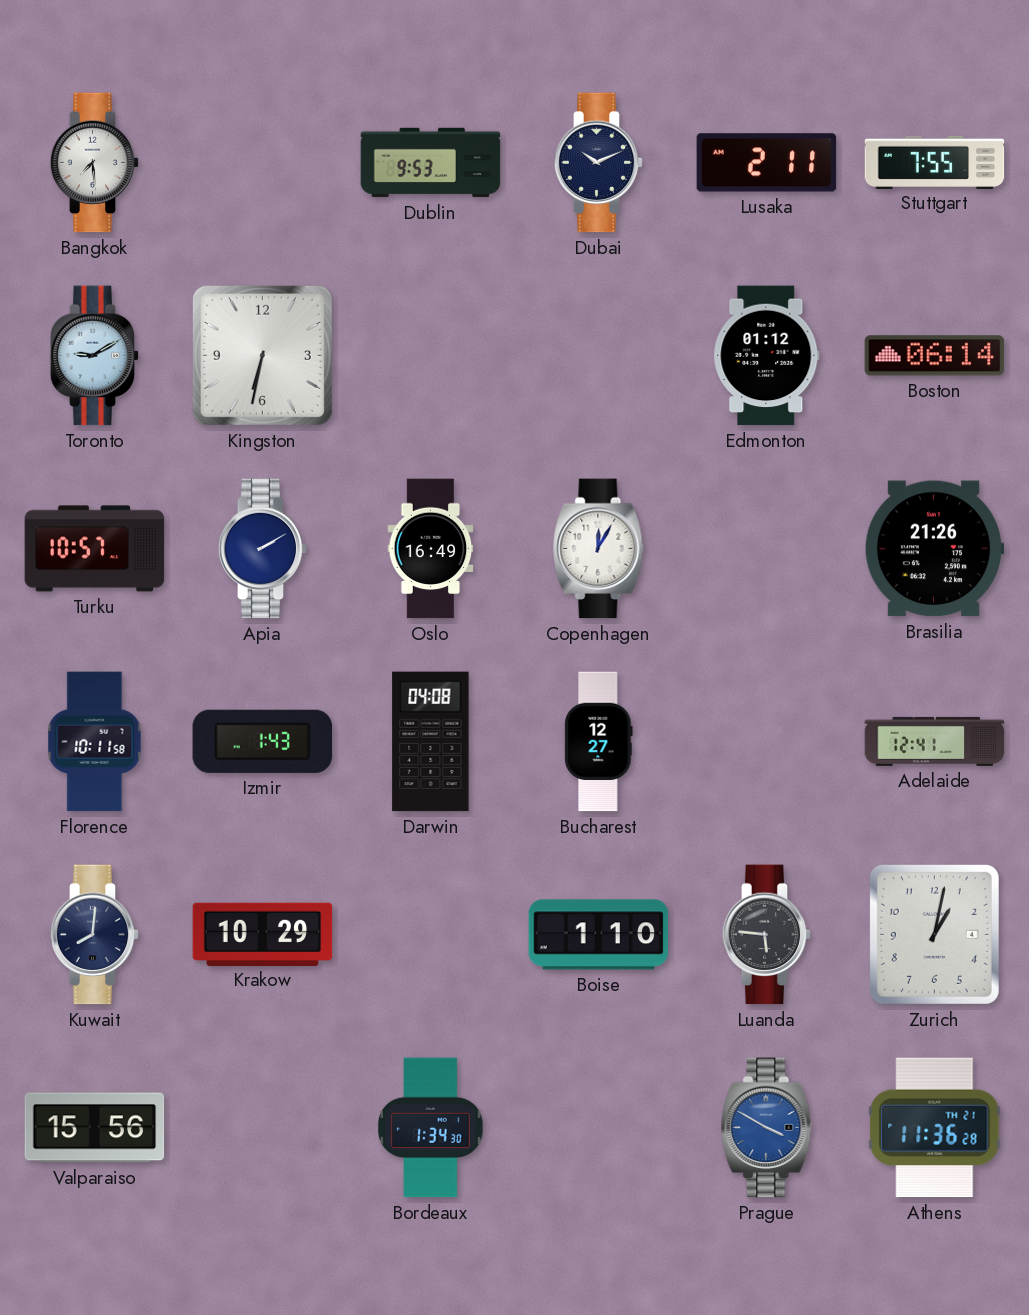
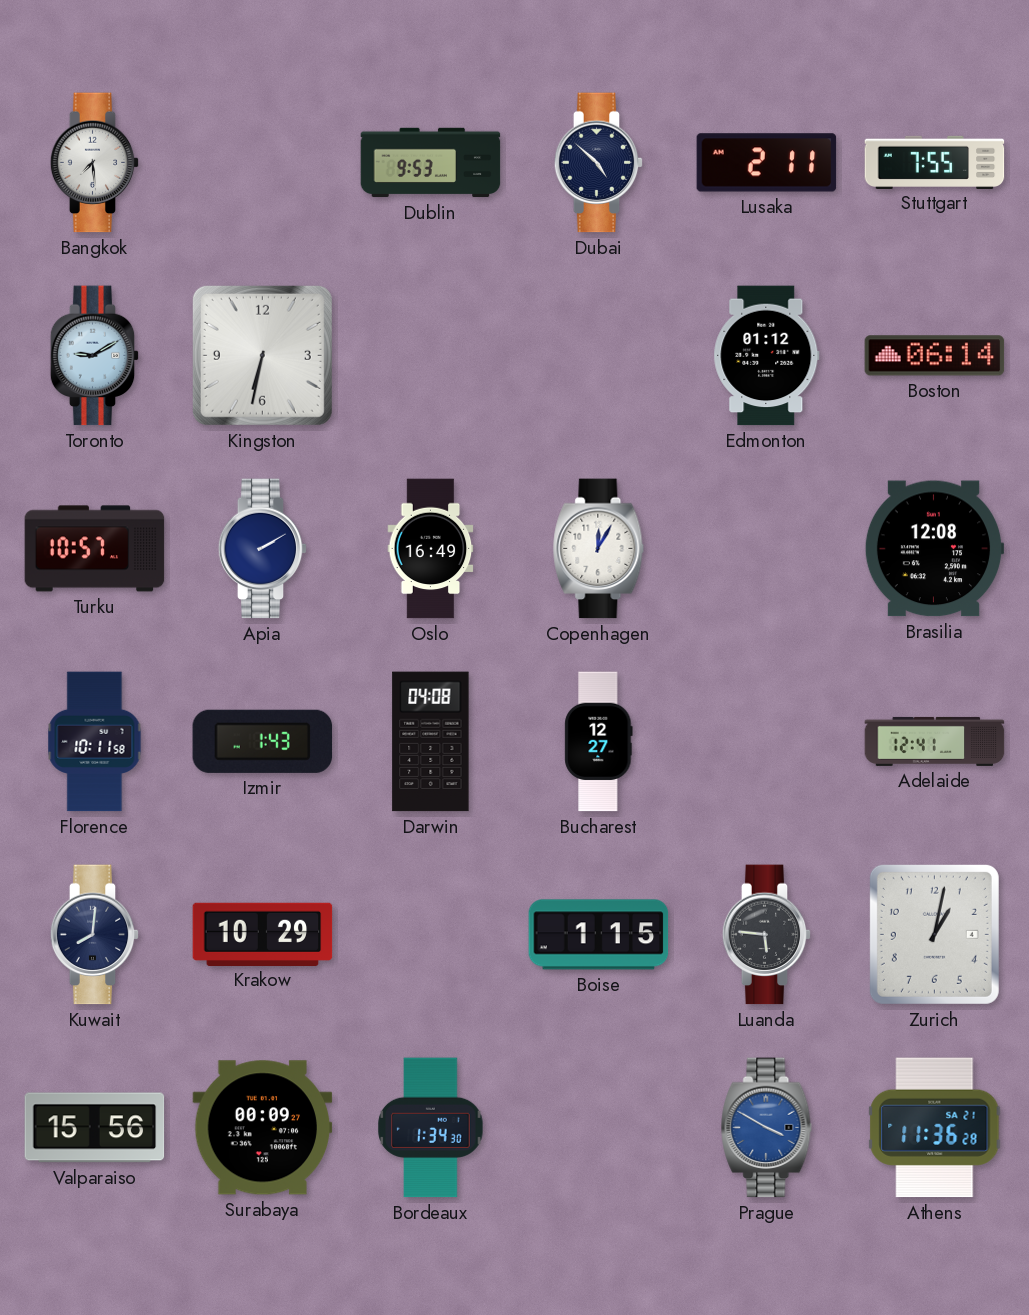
Dubai: 10:11 -> 4:52 (599, 163)
Brasilia: 21:26 -> 12:08 (934, 549)
Boise: 1:10 -> 1:15 (599, 935)
Surabaya: none -> 00:09 (263, 1128)
Athens date: TH 21 -> SA 21 (935, 1128)
